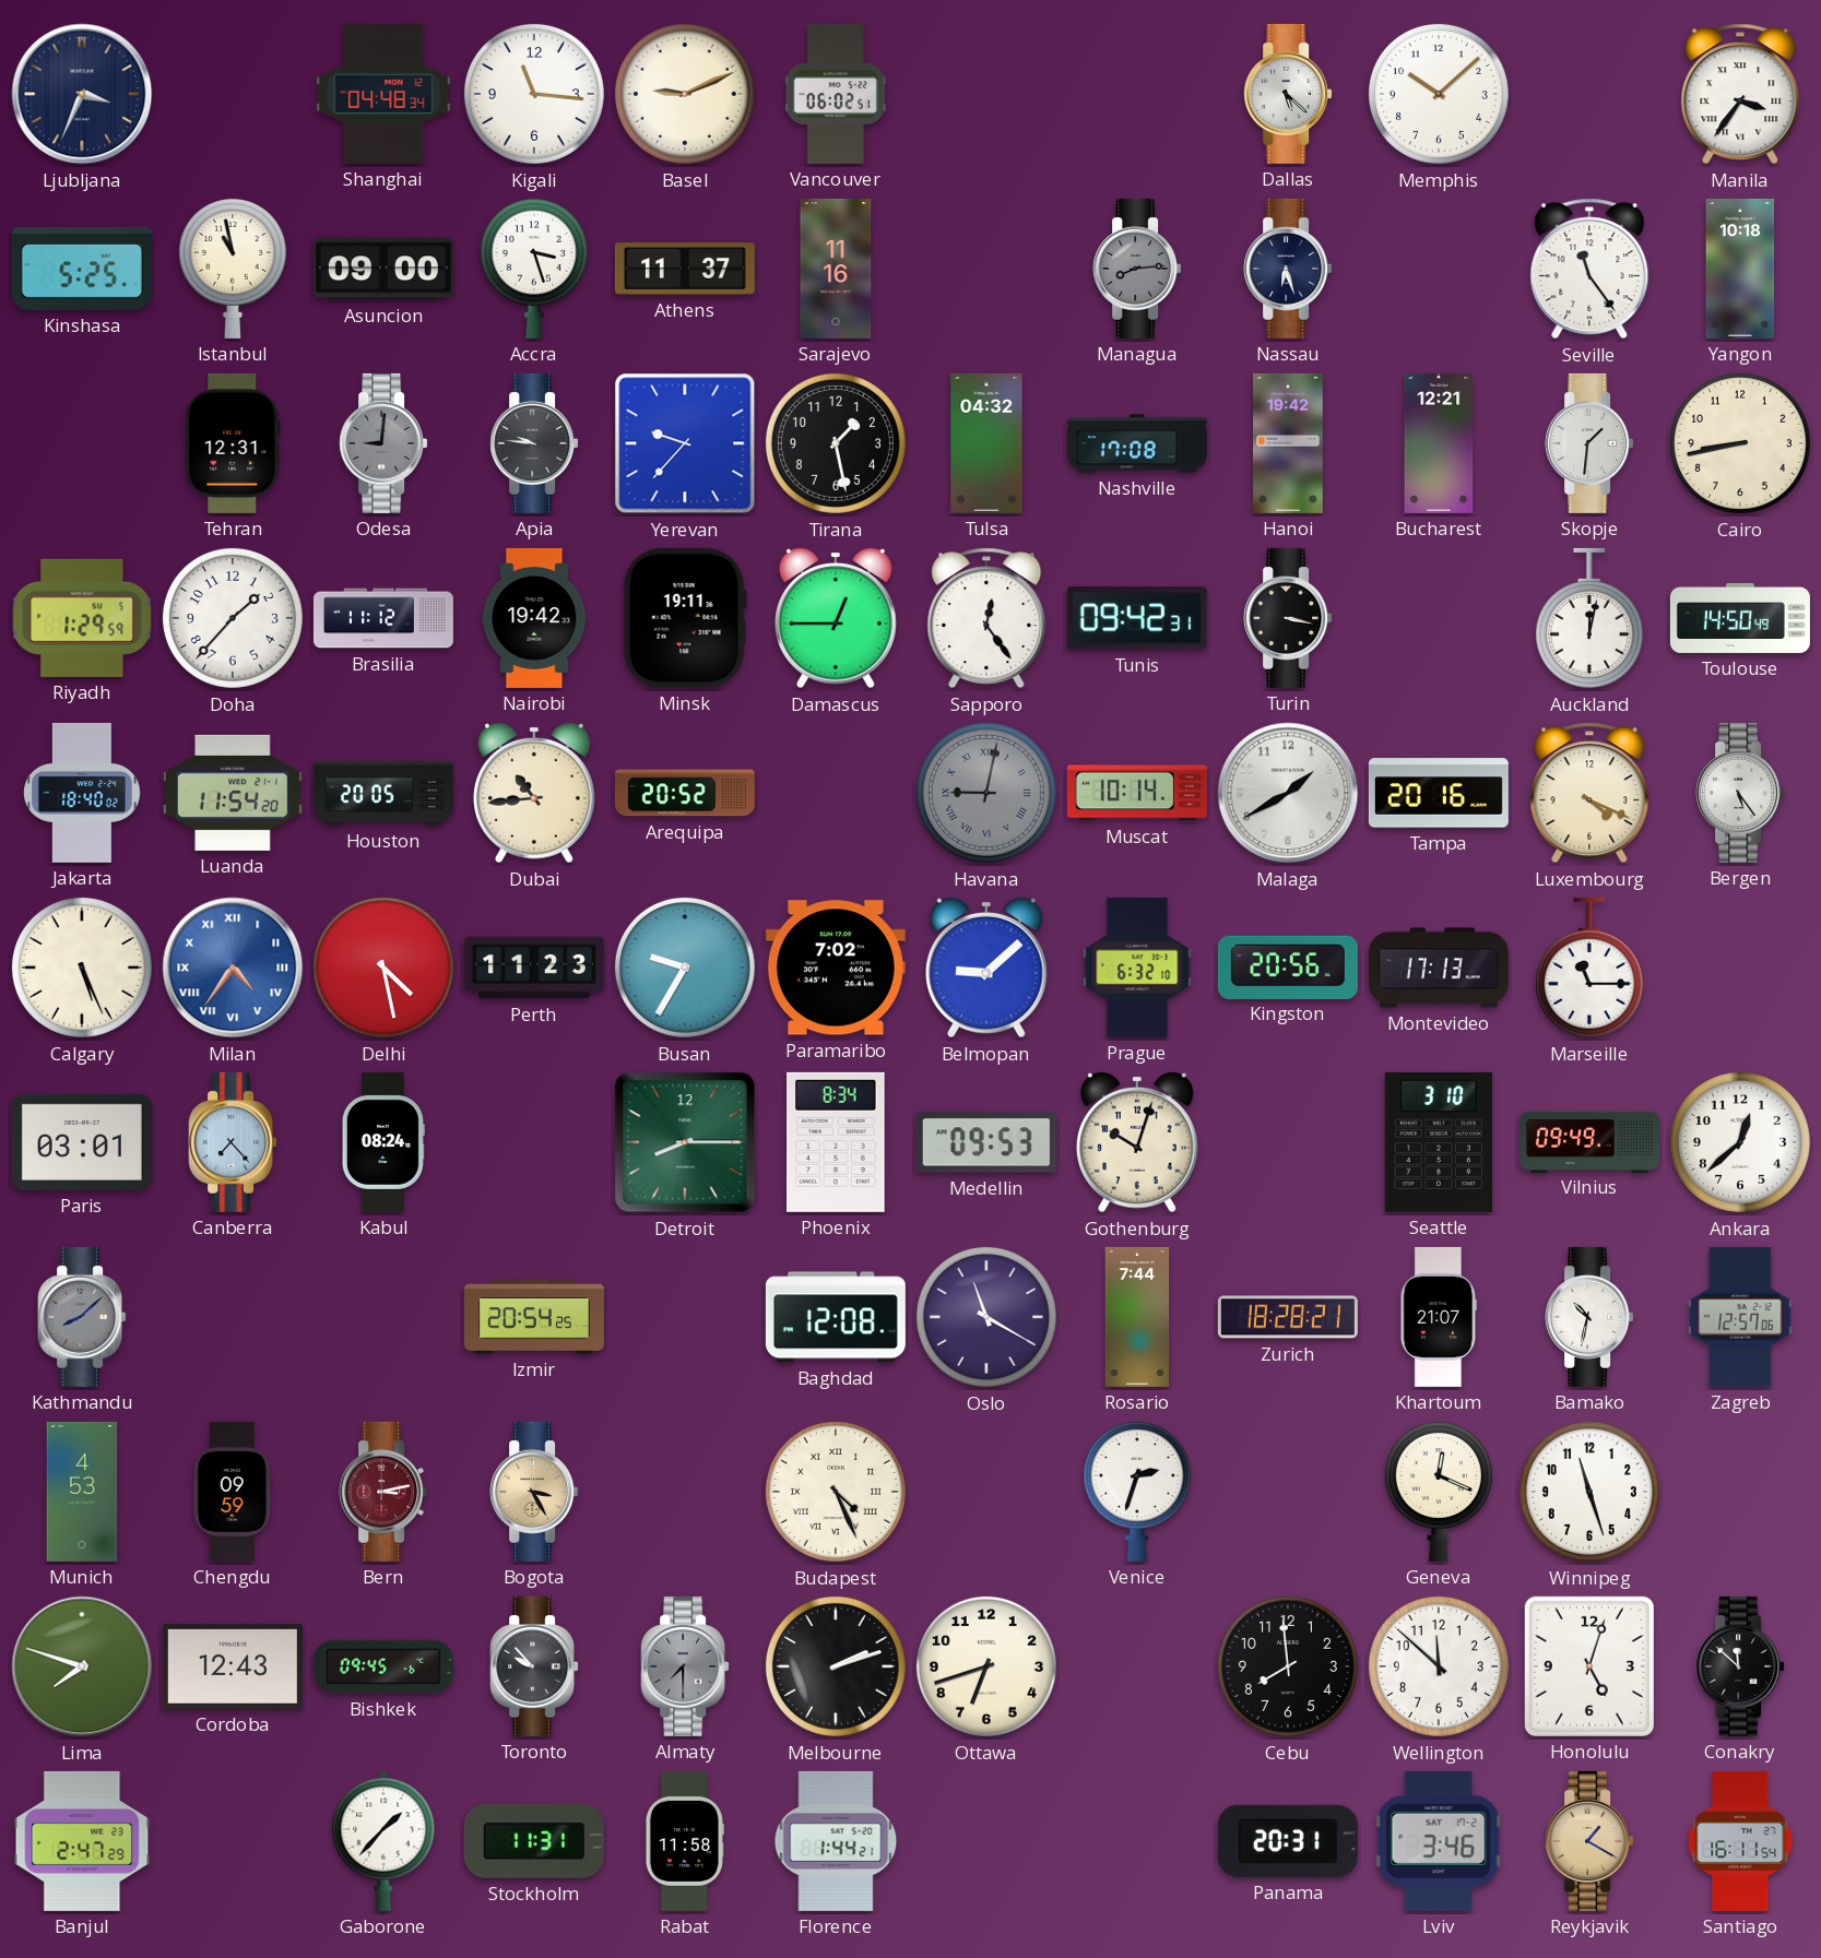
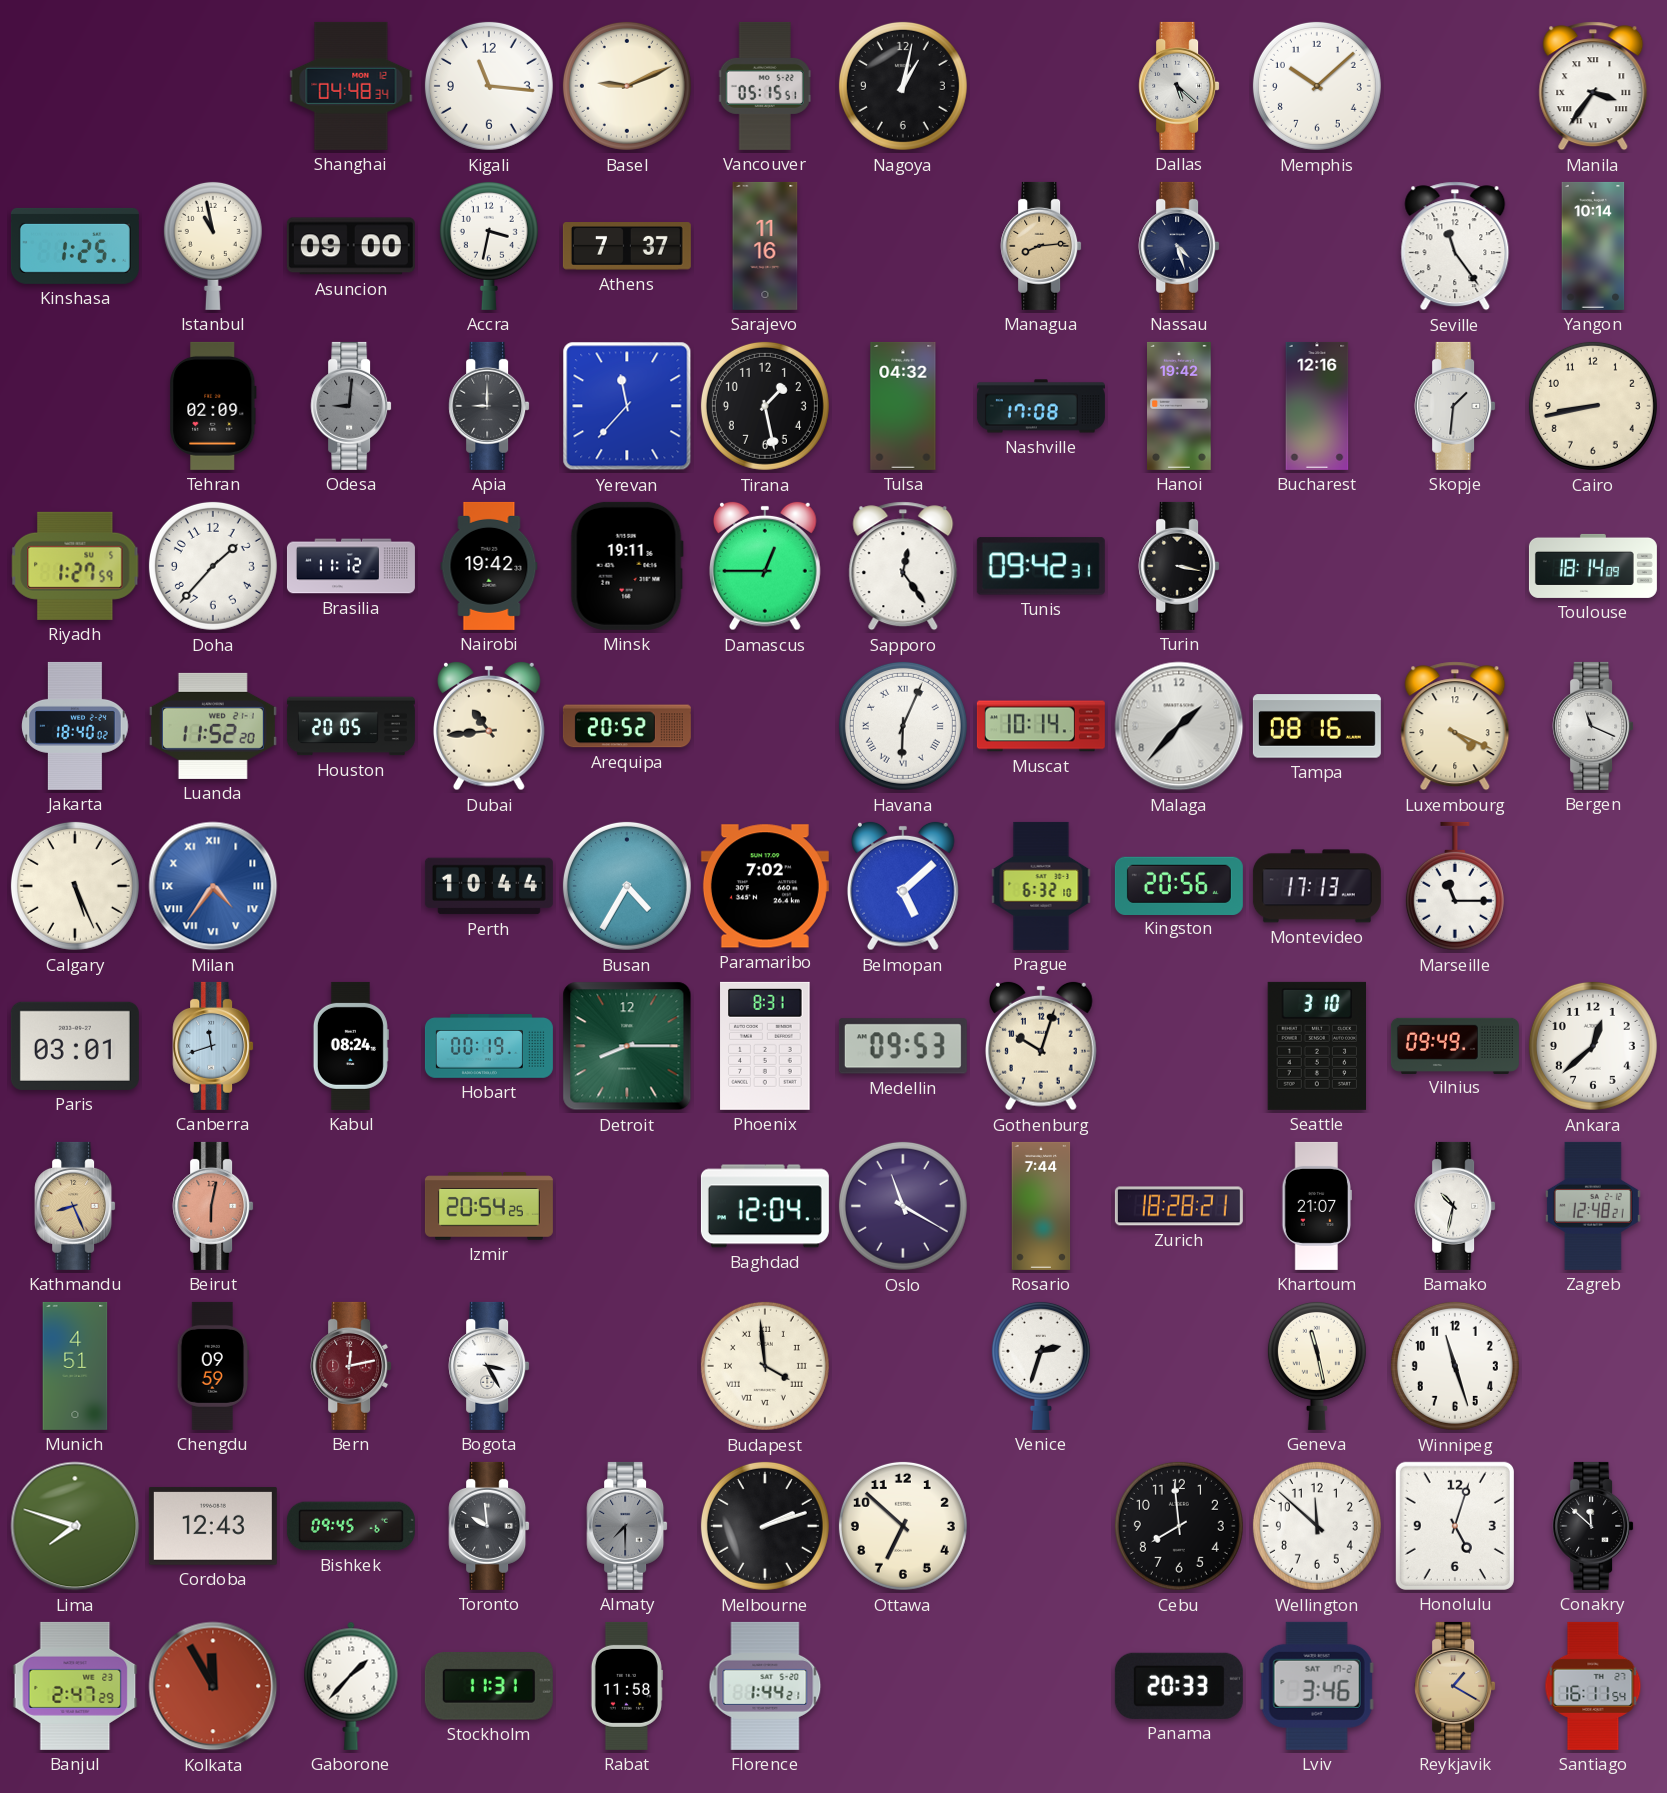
Ljubljana: 3:34 -> none (82, 94)
Vancouver: 06:02 -> 05:15 (765, 86)
Nagoya: none -> 1:02 (903, 86)
Kinshasa: 5:25 -> 1:25 (75, 246)
Accra: 3:27 -> 3:32 (489, 245)
Athens: 11:37 -> 7:37 (627, 246)
Managua dial: grey -> champagne (1041, 246)
Nassau: 6:27 -> 4:27 (1179, 246)
Yangon: 10:18 -> 10:14 (1593, 246)
Tehran: 12:31 -> 02:09 (213, 406)
Apia: 9:46 -> 9:00 (489, 406)
Yerevan: 9:37 -> 11:37 (627, 406)
Bucharest: 12:21 -> 12:16 (1317, 406)
Riyadh: 1:29 -> 1:27 (75, 566)
Auckland: 12:02 -> none (1589, 618)
Toulouse: 14:50 -> 18:14 (1593, 566)
Luanda: 11:54 -> 11:52 (213, 726)
Havana: 9:02 -> 6:04 (903, 726)
Havana dial: grey -> white (903, 726)
Malaga: 1:40 -> 1:37 (1179, 726)
Tampa: 20:16 -> 08:16 (1317, 726)
Bergen: 5:24 -> 11:19 (1593, 726)
Delhi: 4:28 -> none (383, 968)
Perth: 11:23 -> 10:44 (489, 886)
Busan: 9:35 -> 4:35 (627, 886)
Belmopan: 9:08 -> 5:08 (904, 886)
Canberra: 7:23 -> 11:42 (213, 1046)
Hobart: none -> 00:19 (489, 1046)
Phoenix: 8:34 -> 8:31 (765, 1046)
Kathmandu: 8:08 -> 8:26 (75, 1206)
Kathmandu dial: grey -> champagne (75, 1206)
Beirut: none -> 6:02 (213, 1206)
Baghdad: 12:08 -> 12:04 (765, 1206)
Zagreb: 12:57 -> 12:48 (1593, 1206)
Munich: 4:53 -> 4:51 (75, 1366)
Bern: 3:13 -> 12:13 (351, 1366)
Bogota dial: champagne -> white (489, 1366)
Budapest: 4:26 -> 3:59 (765, 1366)
Geneva: 12:19 -> 11:28 (1317, 1365)
Toronto: 9:53 -> 9:59 (489, 1526)
Ottawa: 6:42 -> 6:52 (903, 1526)
Kolkata: none -> 11:55 (213, 1686)
Panama: 20:31 -> 20:33 (1179, 1686)
